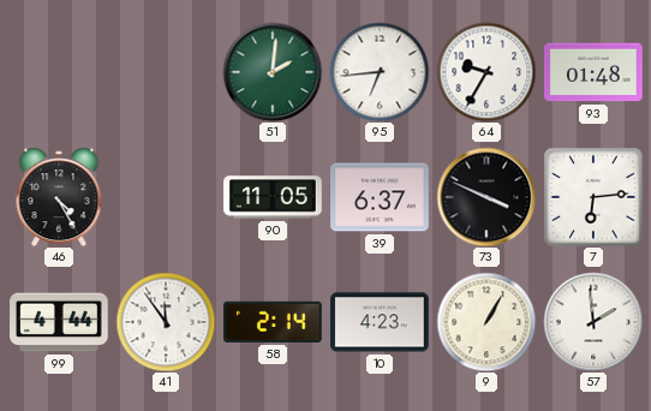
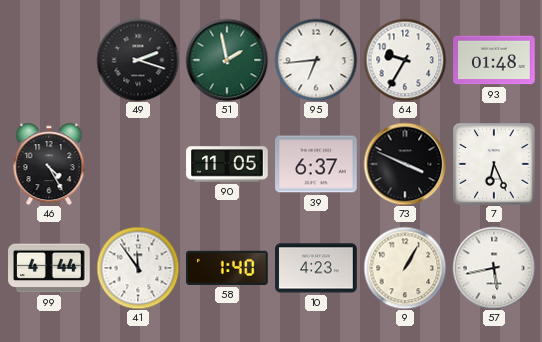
49: none -> 2:18 (138, 60)
51: 2:01 -> 1:58 (227, 60)
7: 6:14 -> 6:26 (494, 164)
58: 2:14 -> 1:40 (228, 268)
57: 1:59 -> 5:43 (494, 268)
